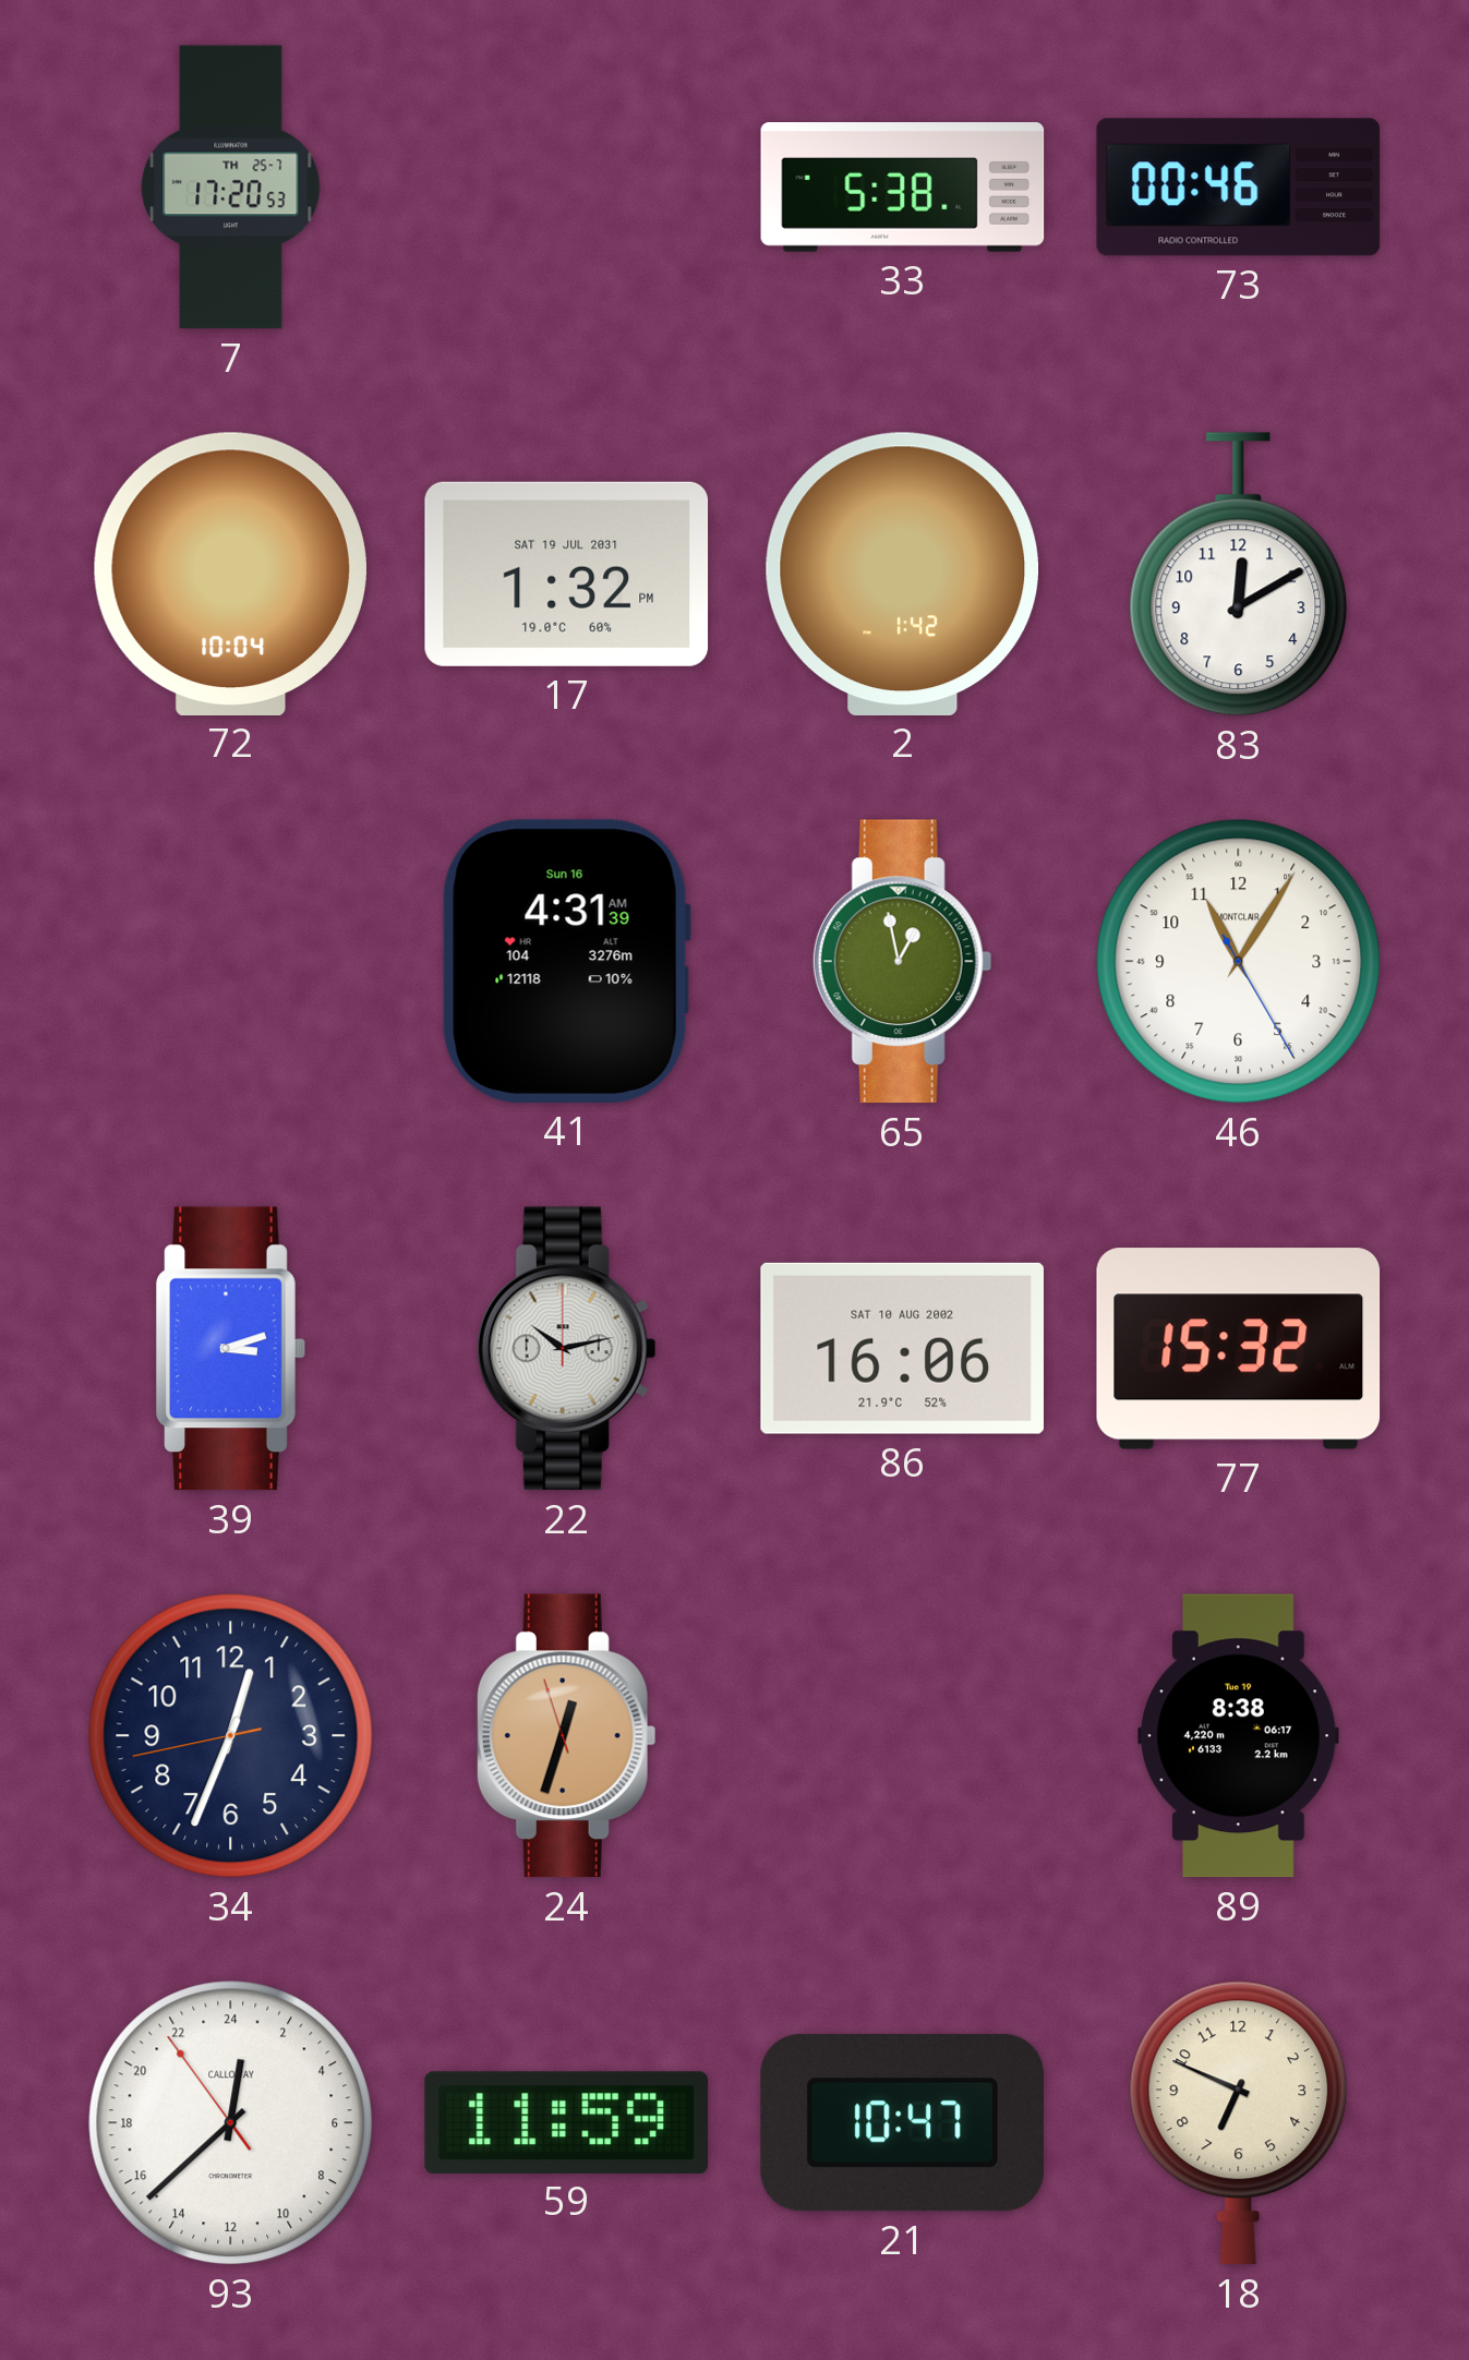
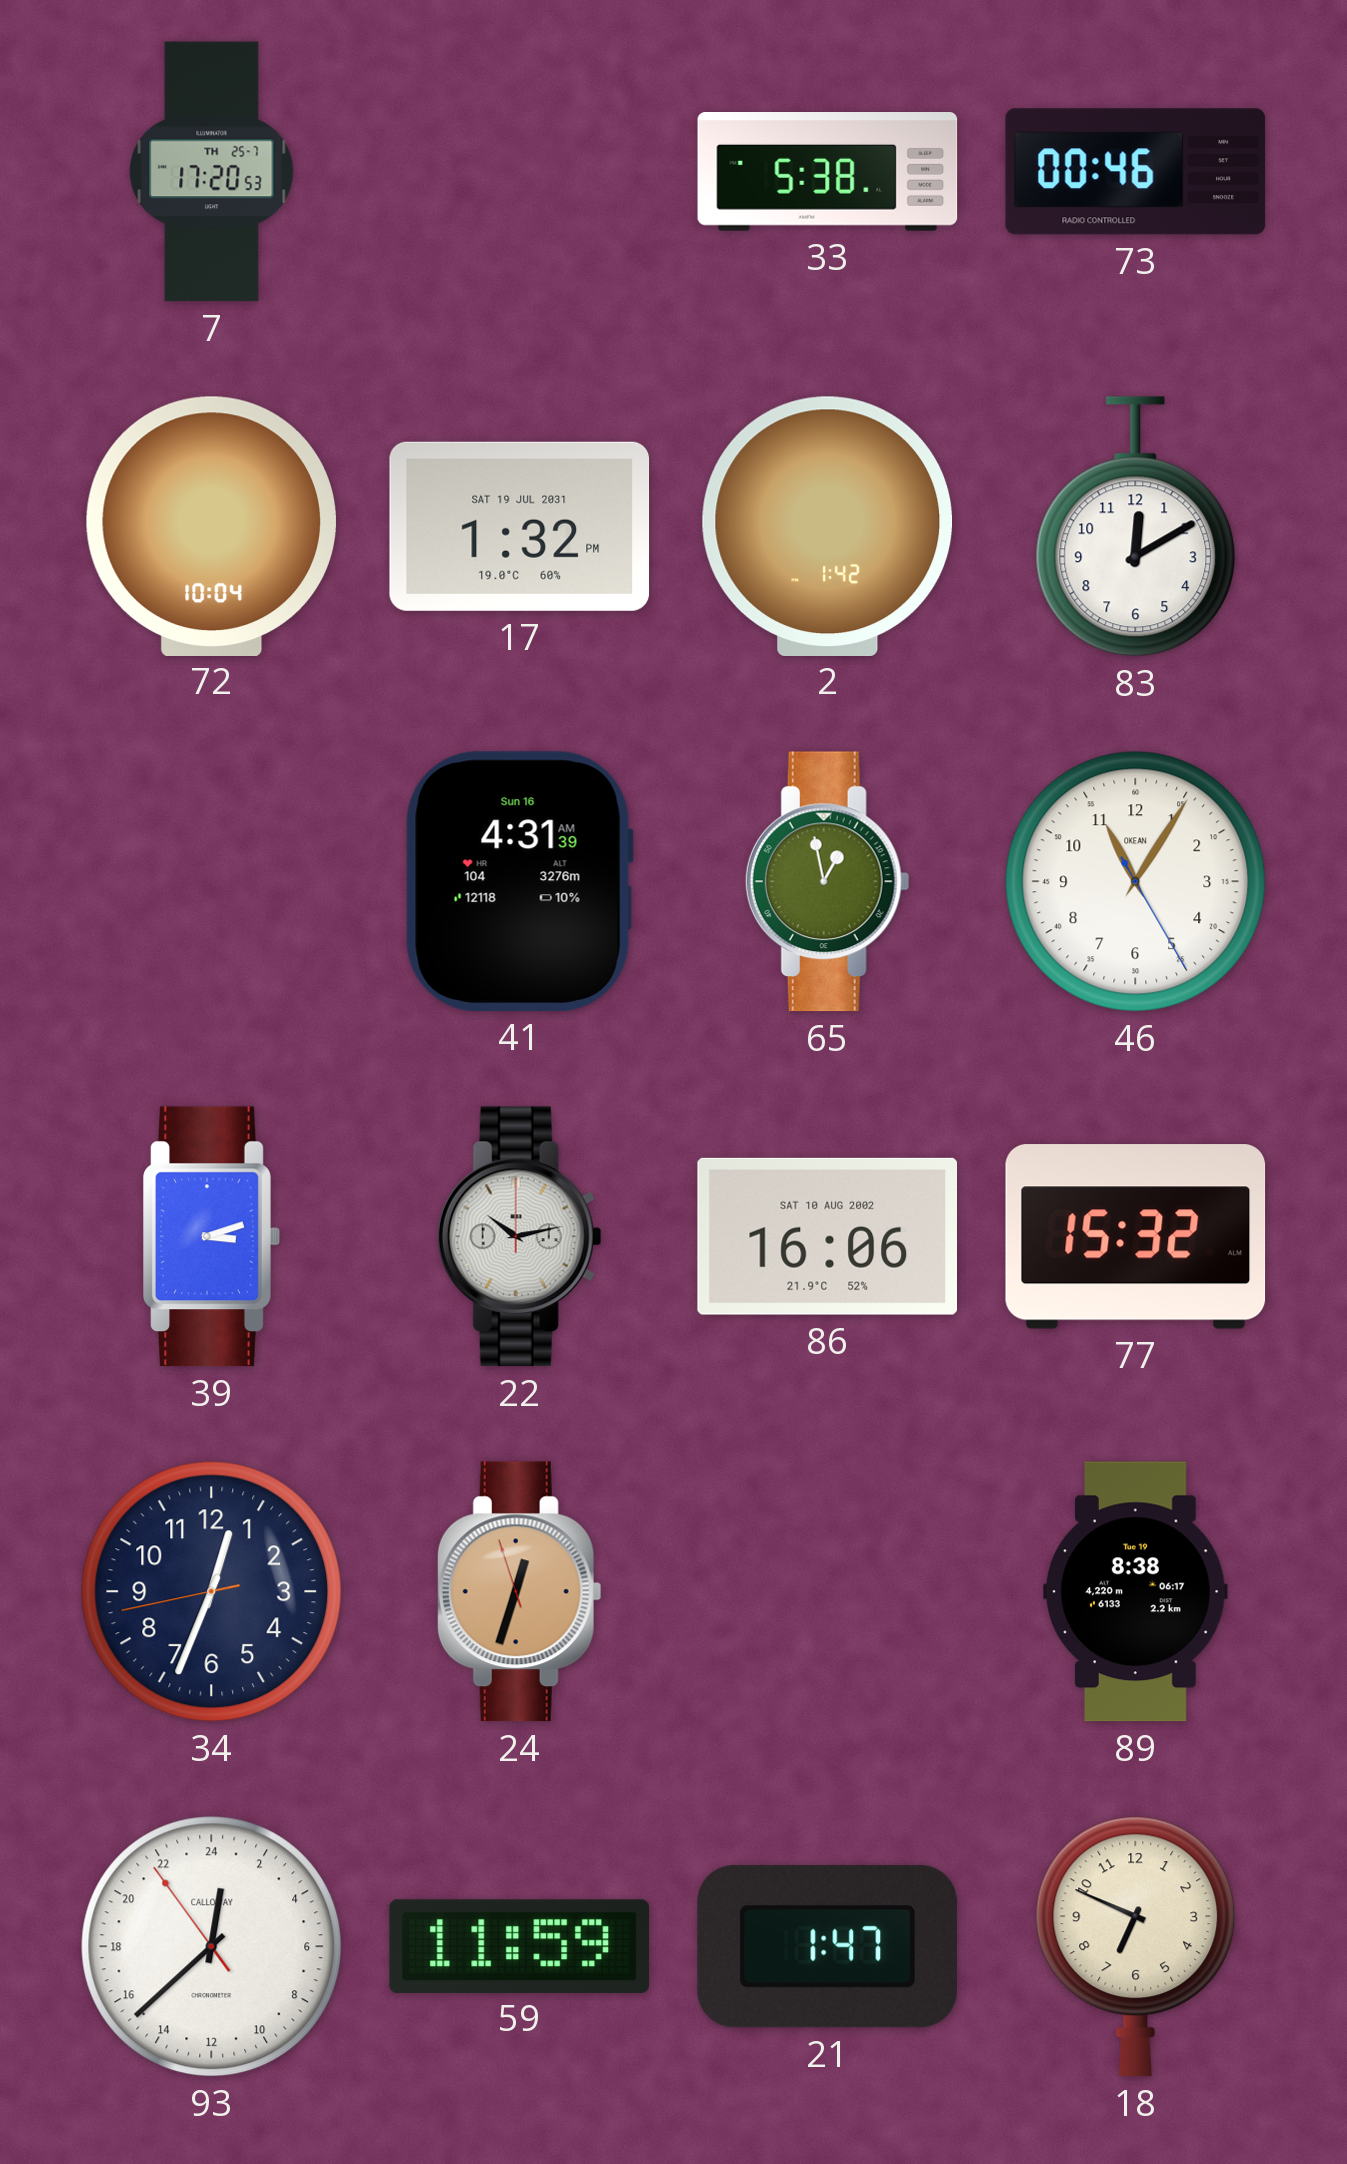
46 brand: MONTCLAIR -> OKEAN (1136, 882)
21: 10:47 -> 1:47 (827, 1947)
